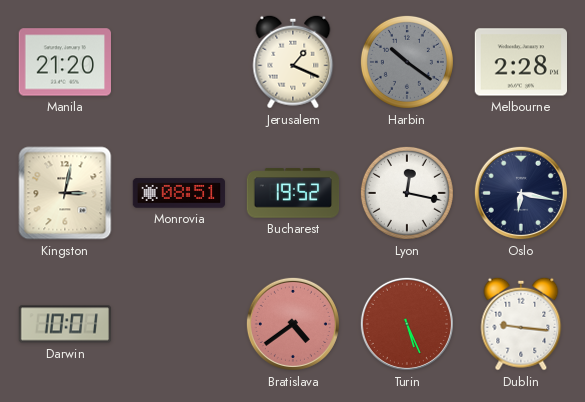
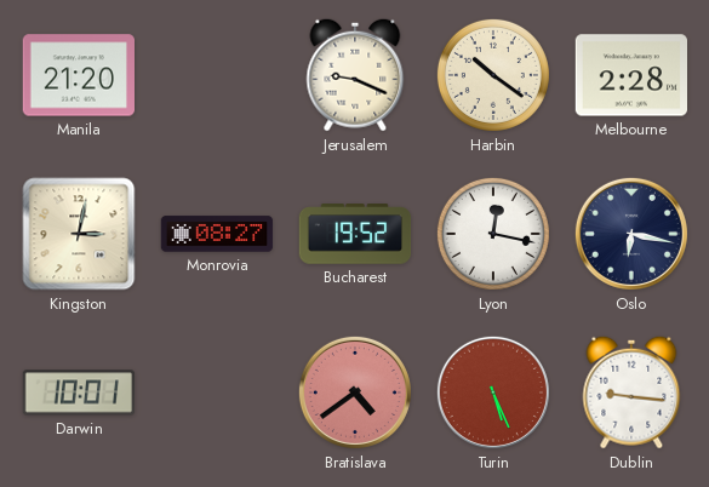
Jerusalem: 1:19 -> 9:19 (355, 75)
Harbin dial: grey -> cream (493, 75)
Monrovia: 08:51 -> 08:27 (217, 234)
